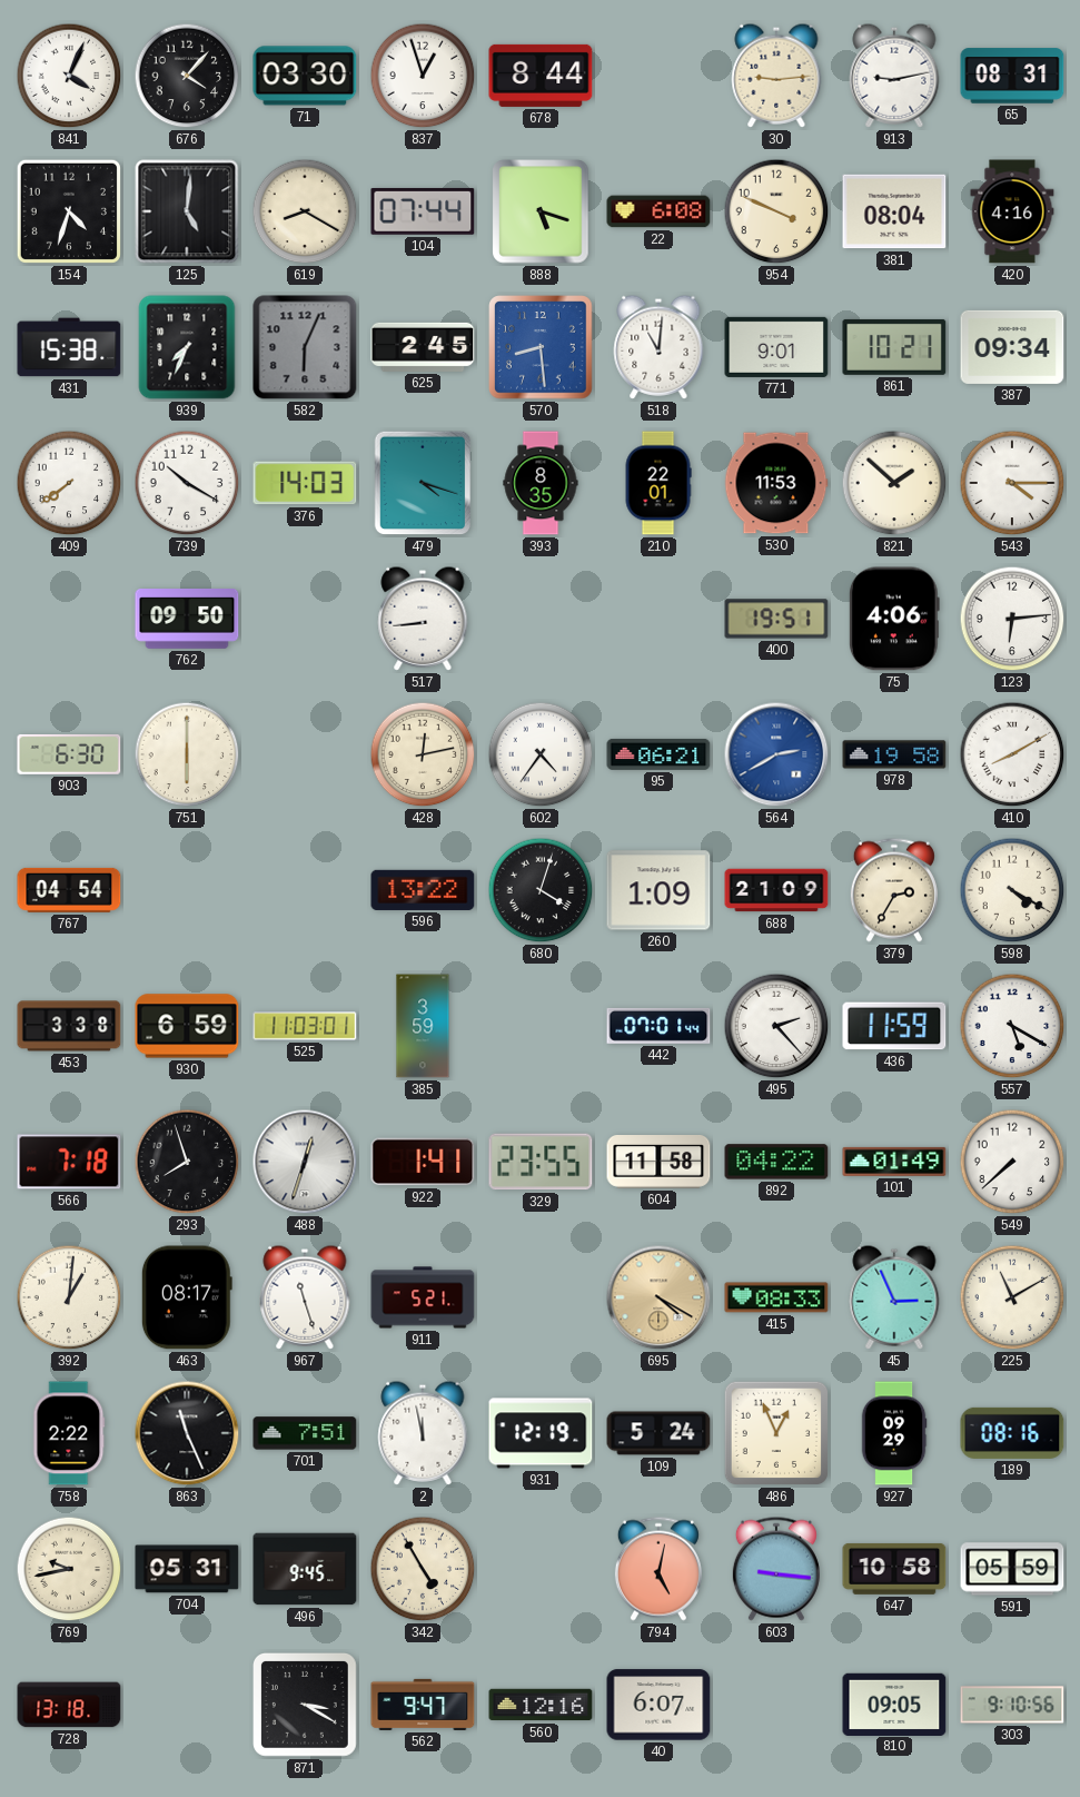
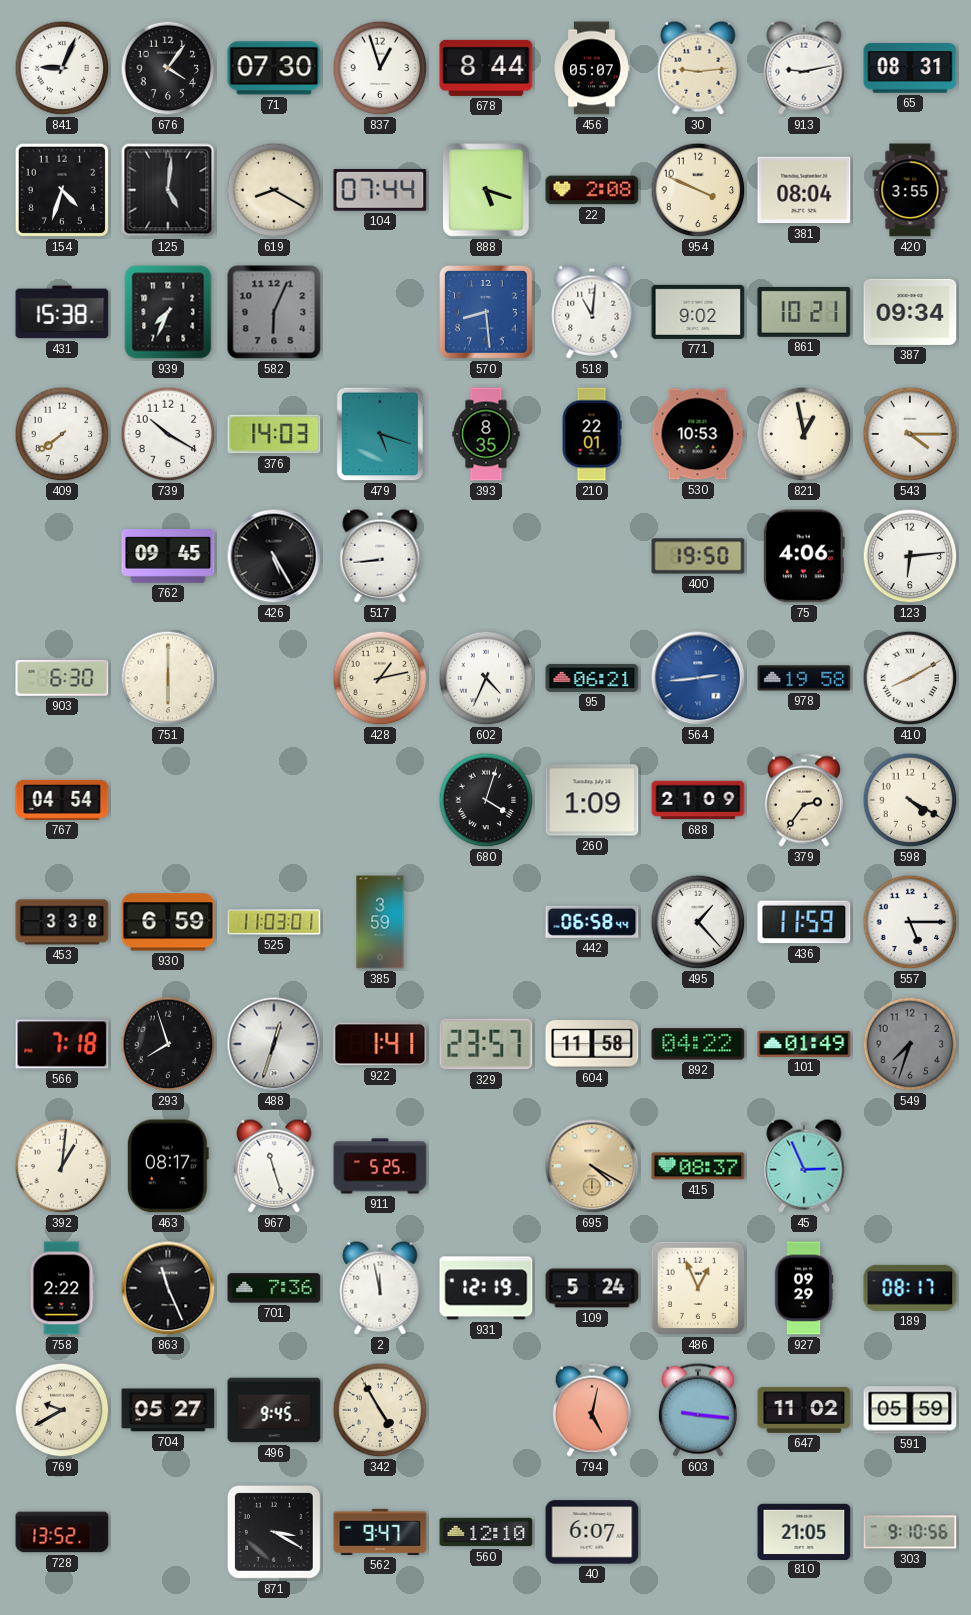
841: 4:04 -> 9:04 (62, 68)
676: 4:07 -> 4:06 (168, 68)
71: 03:30 -> 07:30 (274, 68)
456: none -> 05:07 (592, 68)
22: 6:08 -> 2:08 (592, 190)
420: 4:16 -> 3:55 (910, 190)
625: 2:45 -> none (423, 347)
771: 9:01 -> 9:02 (698, 312)
479: 4:18 -> 5:18 (380, 434)
530: 11:53 -> 10:53 (698, 434)
821: 1:52 -> 12:58 (804, 434)
762: 09:50 -> 09:45 (168, 557)
426: none -> 5:25 (274, 556)
400: 19:51 -> 19:50 (698, 556)
428: 12:13 -> 1:13 (380, 678)
602: 4:36 -> 4:34 (486, 678)
564: 2:40 -> 2:44 (698, 678)
596: 13:22 -> none (423, 890)
379: 2:35 -> 2:36 (804, 800)
442: 07:01 -> 06:58 (592, 922)
495: 2:23 -> 1:23 (698, 922)
557: 5:20 -> 5:15 (910, 922)
329: 23:55 -> 23:57 (486, 1044)
549: 7:38 -> 7:33 (910, 1044)
549 dial: white -> grey (910, 1044)
911: 5:21 -> 5:25 (380, 1166)
415: 08:33 -> 08:37 (698, 1166)
225: 11:10 -> none (1012, 1297)
701: 7:51 -> 7:36 (274, 1288)
189: 08:16 -> 08:17 (910, 1288)
769: 9:43 -> 9:40 (62, 1410)
704: 05:31 -> 05:27 (168, 1410)
647: 10:58 -> 11:02 (804, 1410)
728: 13:18 -> 13:52 (62, 1532)
560: 12:16 -> 12:10 (486, 1532)
810: 09:05 -> 21:05 (804, 1531)
